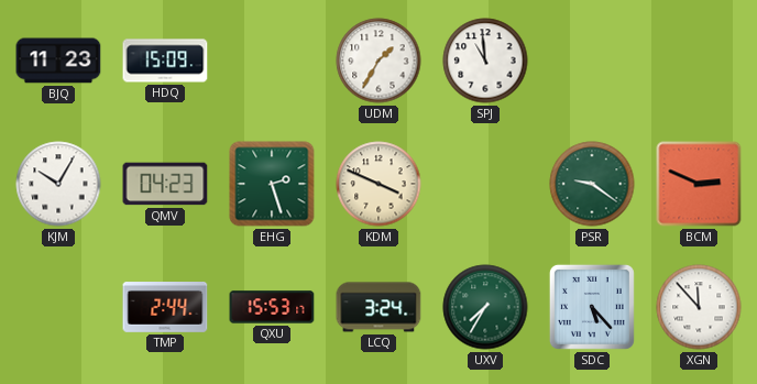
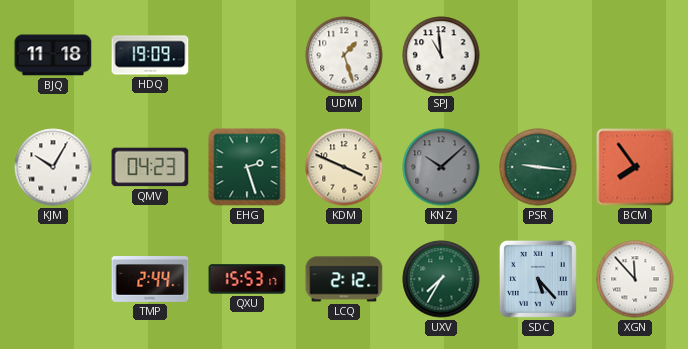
BJQ: 11:23 -> 11:18 (53, 55)
HDQ: 15:09 -> 19:09 (150, 55)
UDM: 1:35 -> 1:27 (344, 55)
KNZ: none -> 10:08 (441, 167)
PSR: 9:21 -> 9:16 (538, 167)
BCM: 2:49 -> 7:54 (635, 167)
LCQ: 3:24 -> 2:12 (344, 279)
